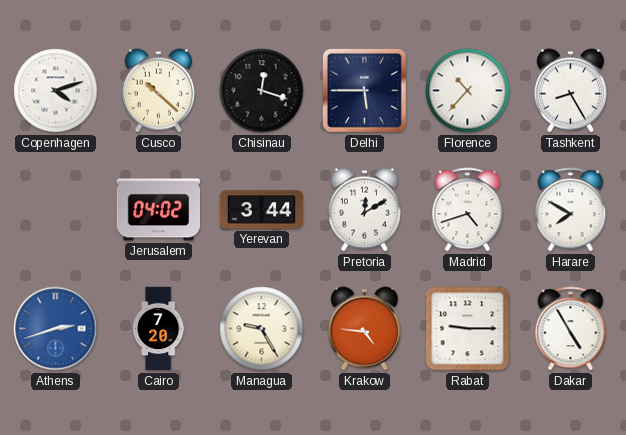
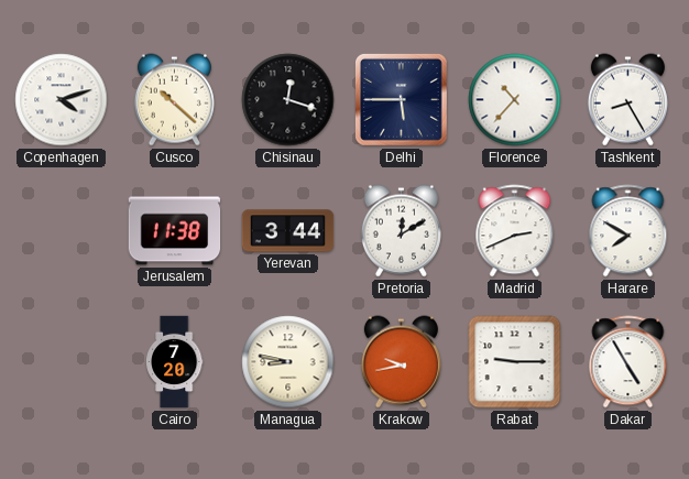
Jerusalem: 04:02 -> 11:38 (175, 231)
Madrid: 4:42 -> 2:41 (515, 231)
Athens: 2:42 -> none (56, 329)
Managua: 9:25 -> 8:47 (288, 362)
Krakow: 4:46 -> 9:43 (401, 362)
